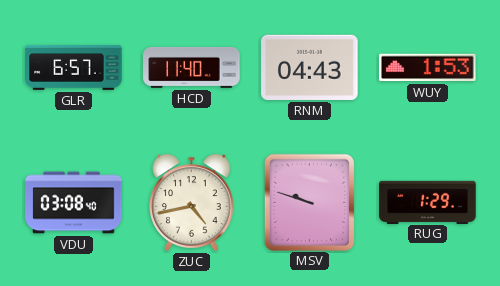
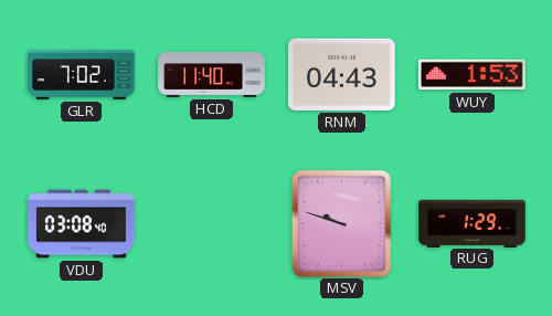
GLR: 6:57 -> 7:02 (82, 74)
ZUC: 4:43 -> none (192, 202)
